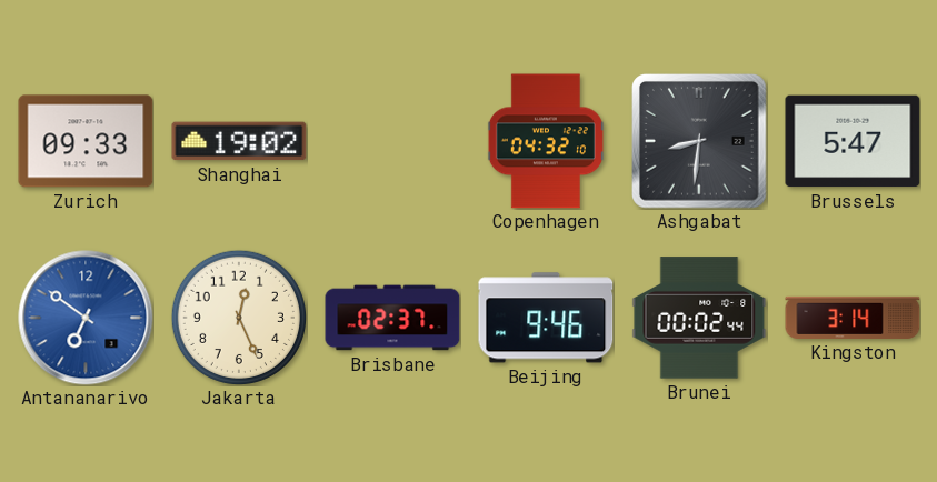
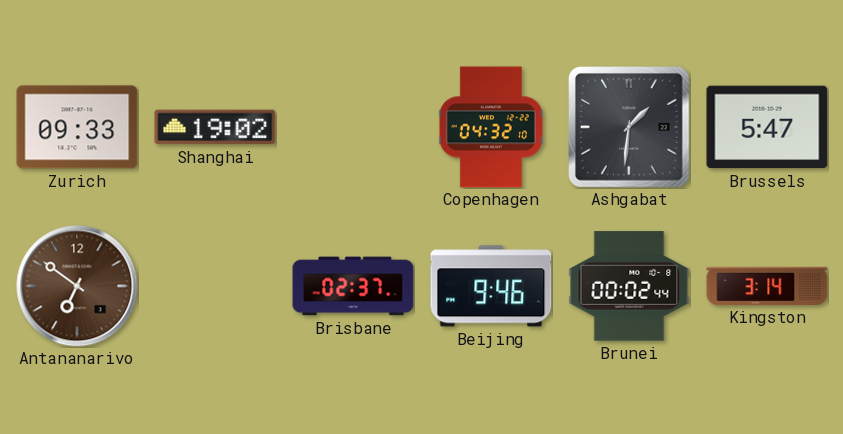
Ashgabat: 8:31 -> 1:31 (629, 127)
Antananarivo dial: blue -> brown (77, 286)
Jakarta: 12:26 -> none (238, 317)
